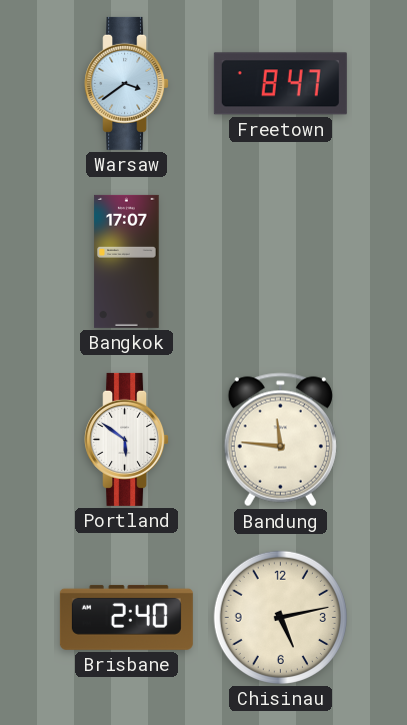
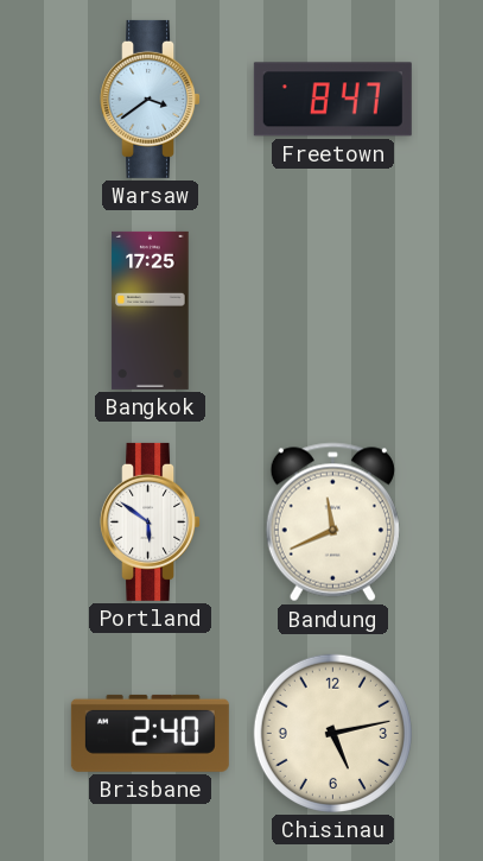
Bangkok: 17:07 -> 17:25 (151, 310)
Bandung: 11:46 -> 11:41 (332, 523)
